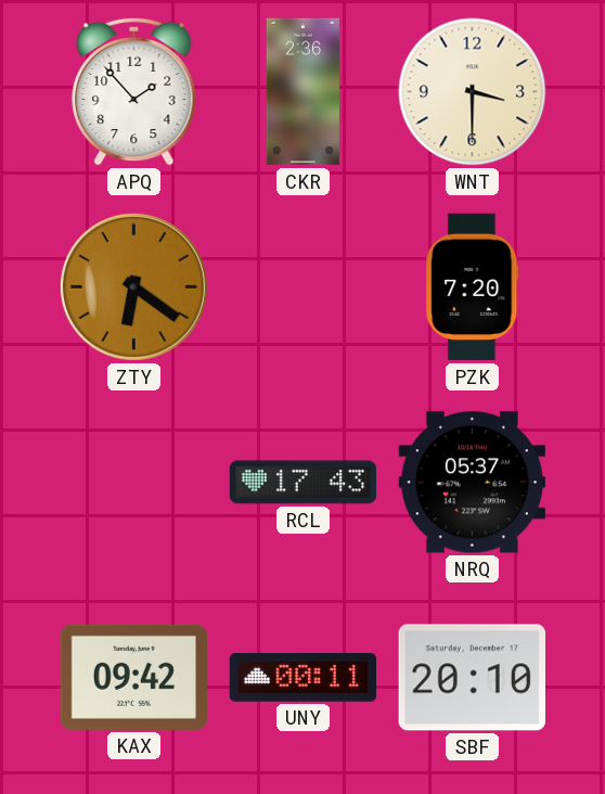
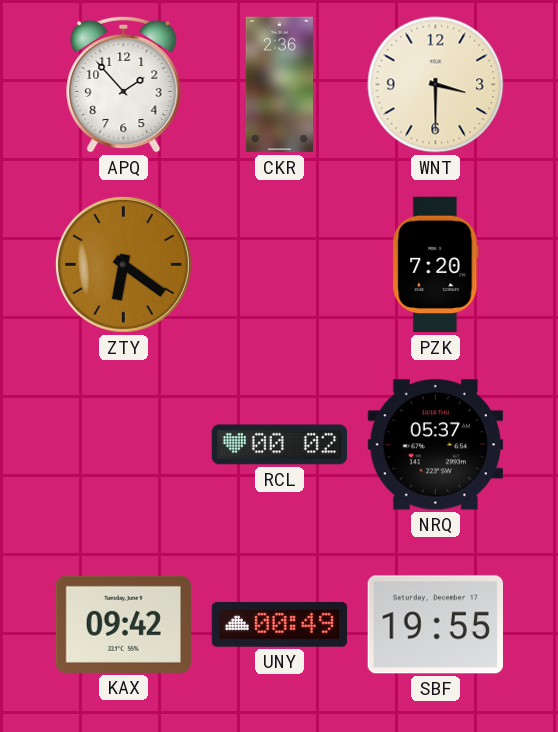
RCL: 17:43 -> 00:02 (280, 445)
UNY: 00:11 -> 00:49 (280, 625)
SBF: 20:10 -> 19:55 (435, 625)
